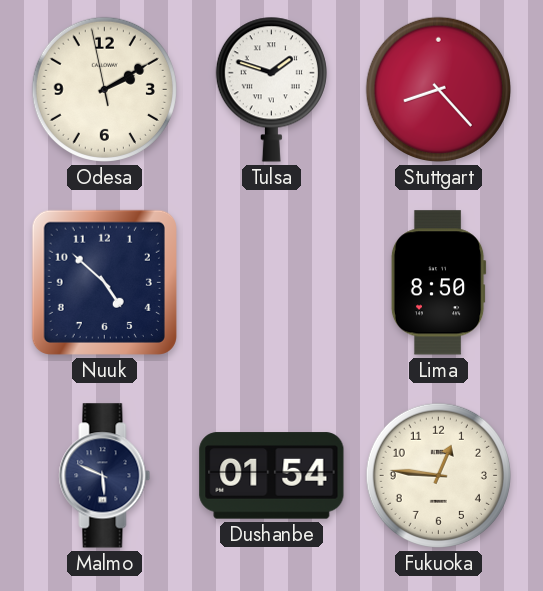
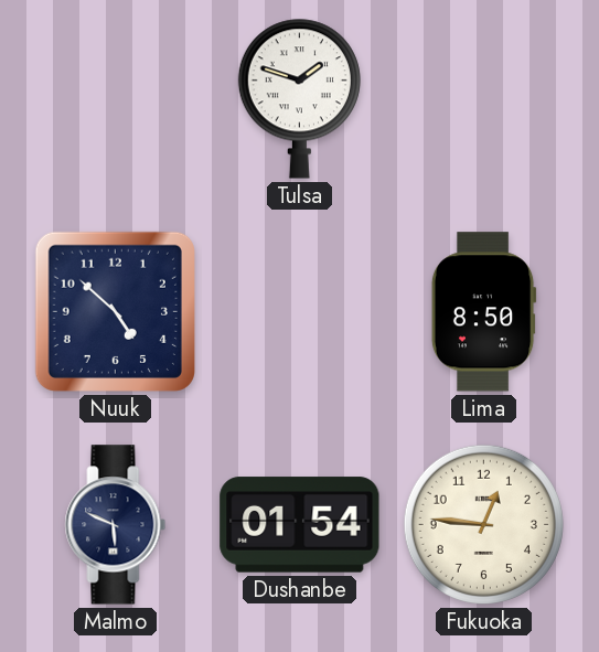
Odesa: 2:09 -> none (104, 89)
Stuttgart: 8:23 -> none (438, 89)
